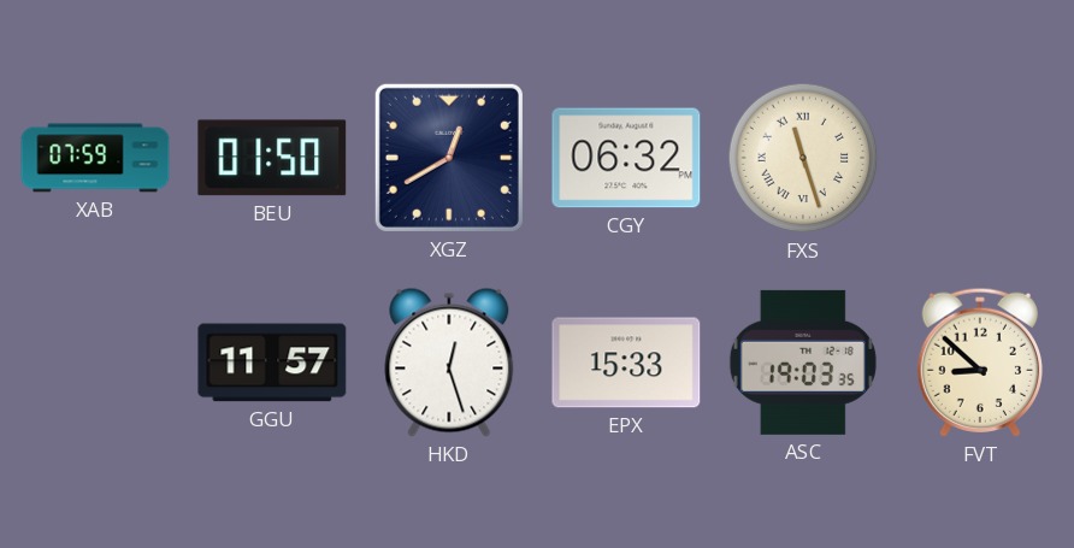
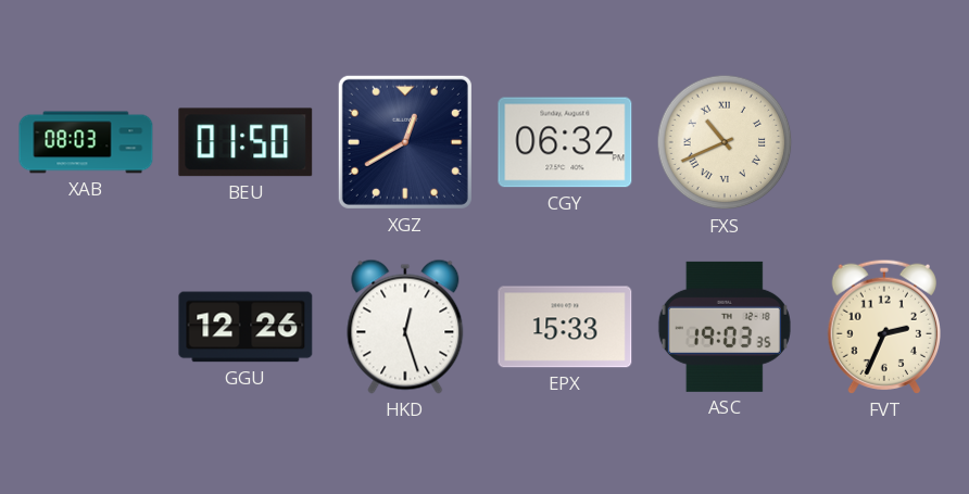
XAB: 07:59 -> 08:03 (86, 142)
FXS: 11:27 -> 10:41 (725, 142)
GGU: 11:57 -> 12:26 (246, 327)
FVT: 8:52 -> 2:34 (883, 327)
